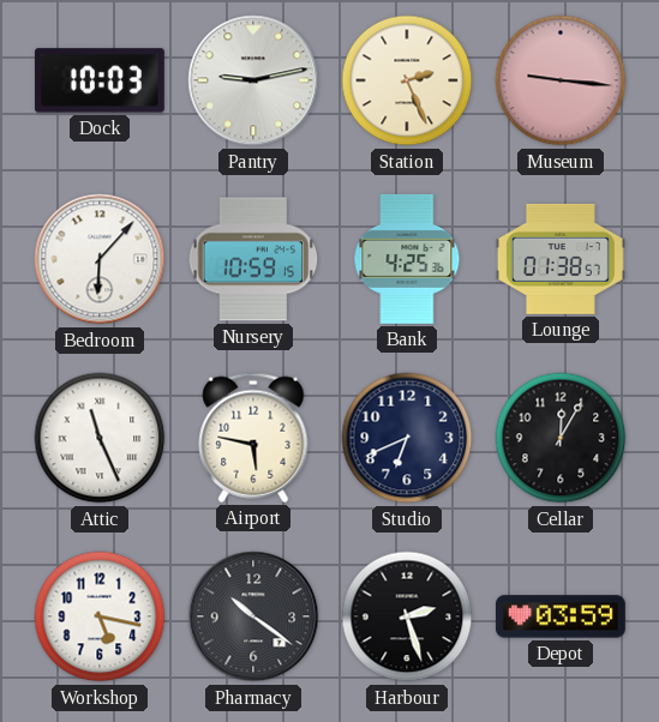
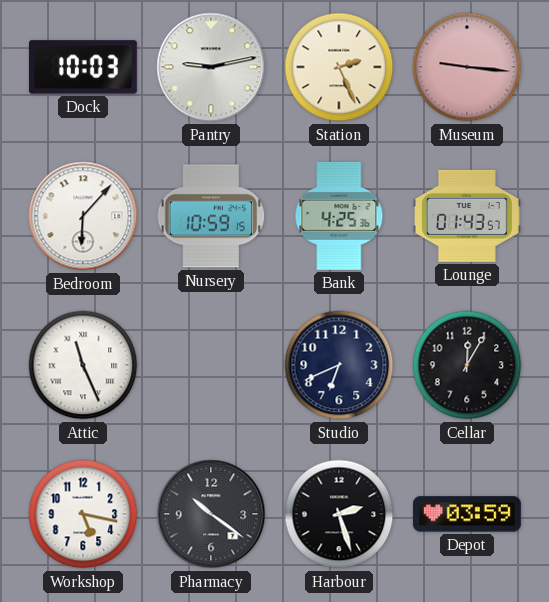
Lounge: 01:38 -> 01:43 (467, 216)
Airport: 5:47 -> none (253, 438)
